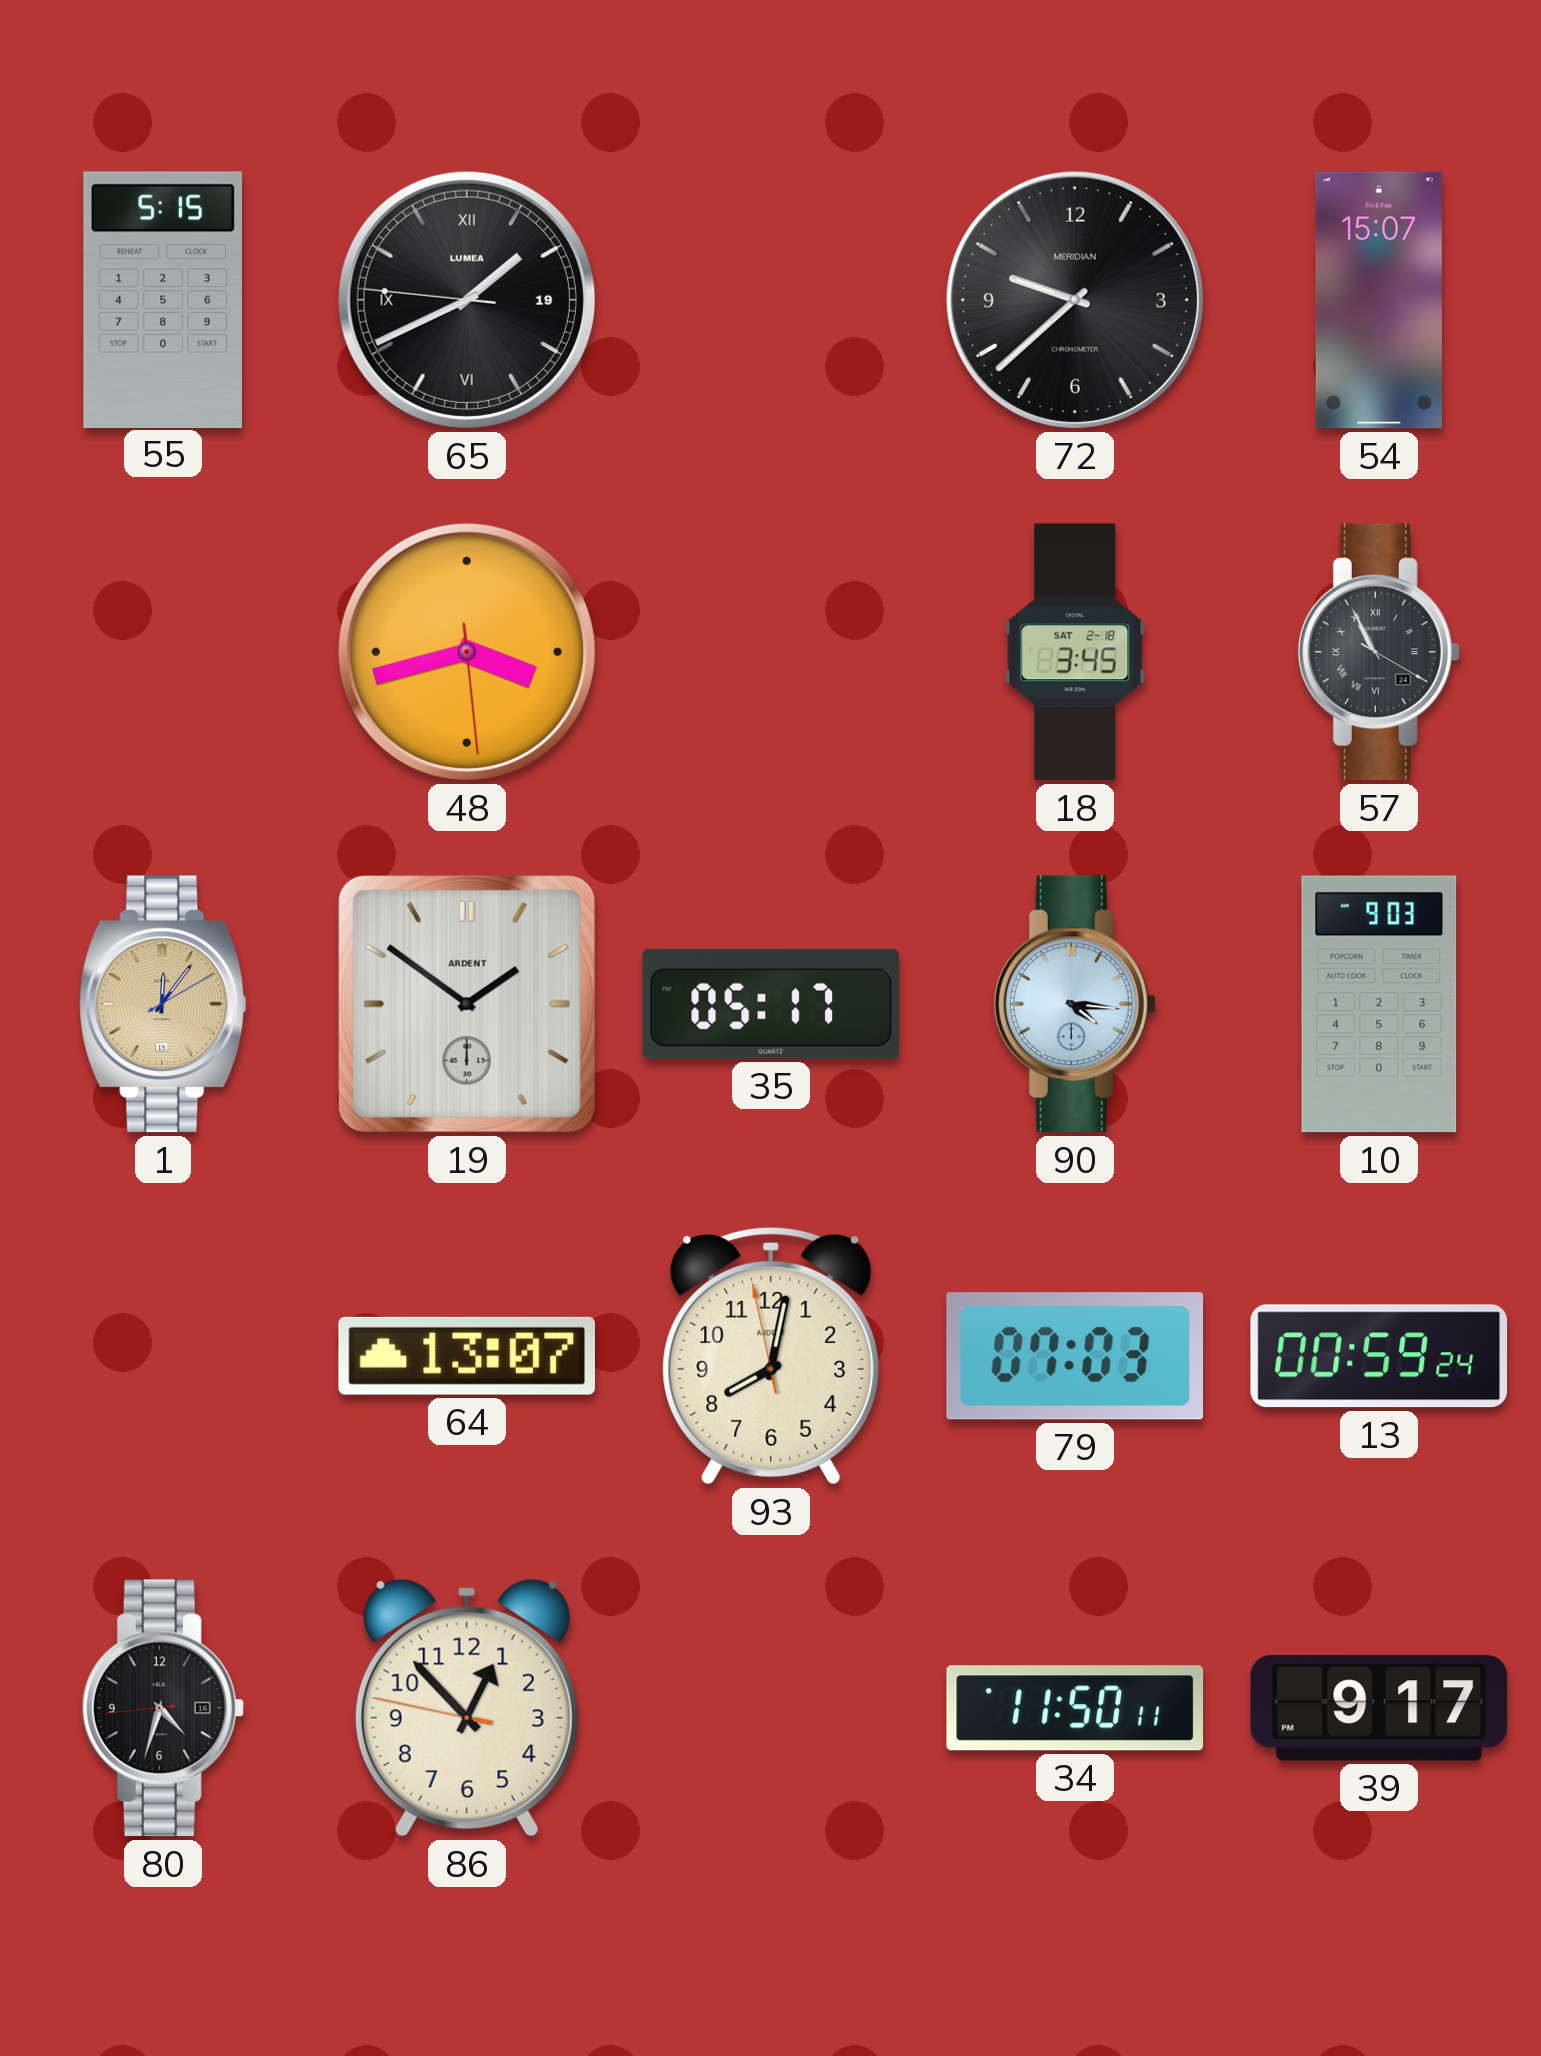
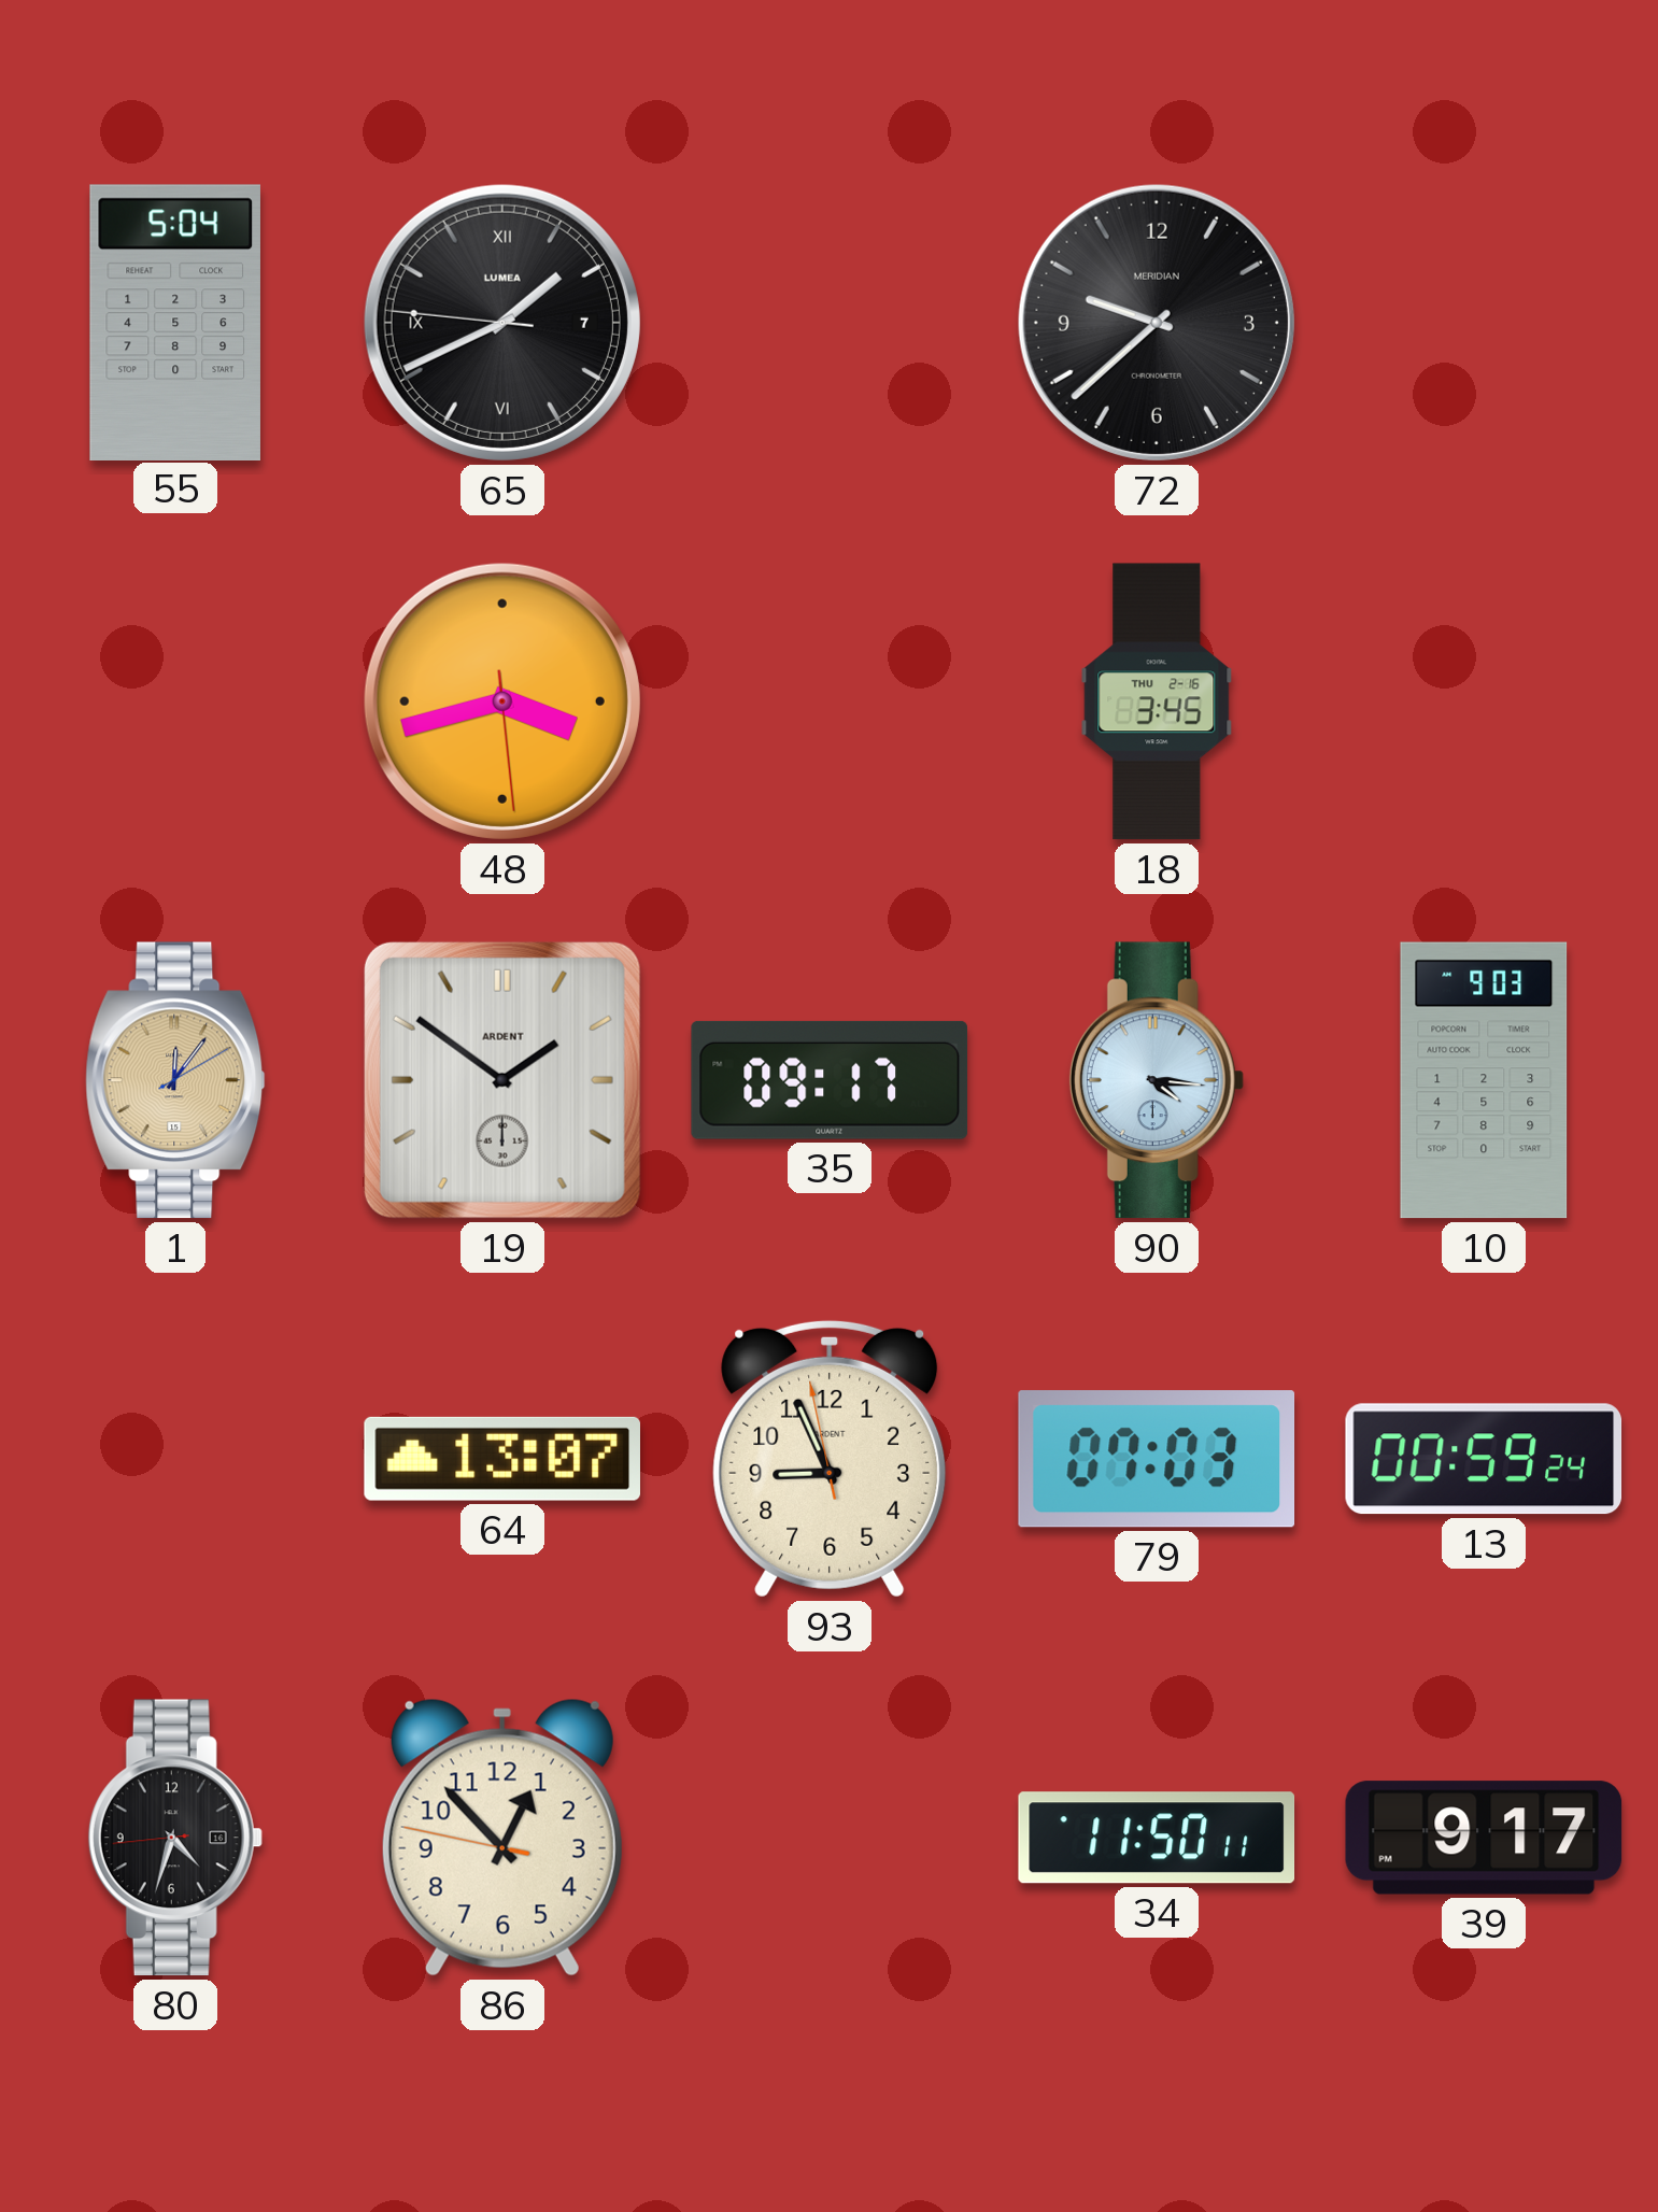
55: 5:15 -> 5:04 (175, 322)
65 date: 19 -> 7 (502, 323)
54: 15:07 -> none (1379, 300)
18 date: SAT 2-18 -> THU 2-16 (1157, 701)
57: 10:55 -> none (1379, 652)
35: 05:17 -> 09:17 (830, 1080)
93: 8:01 -> 8:55 (830, 1459)
